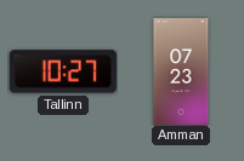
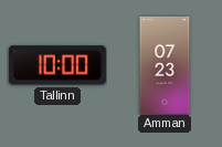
Tallinn: 10:27 -> 10:00 (57, 65)
